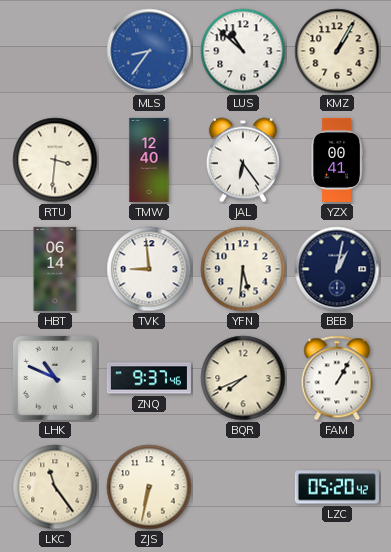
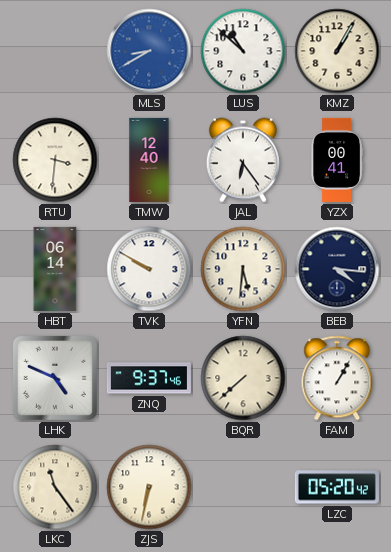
MLS: 8:36 -> 8:40 (149, 51)
TVK: 8:59 -> 9:50 (149, 269)
BEB: 1:02 -> 4:16 (337, 269)
LHK: 10:49 -> 4:49 (55, 378)
BQR: 7:41 -> 7:38 (243, 378)
